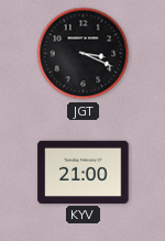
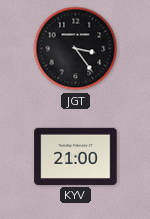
JGT: 3:19 -> 3:24 (76, 49)
